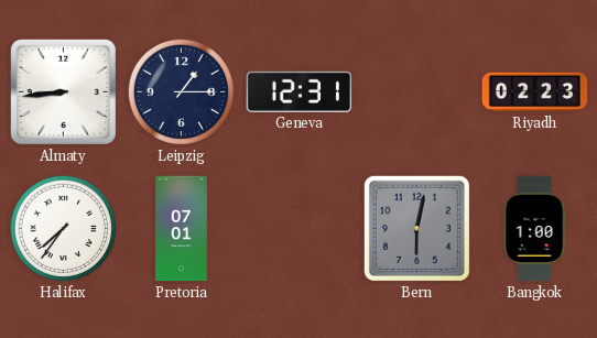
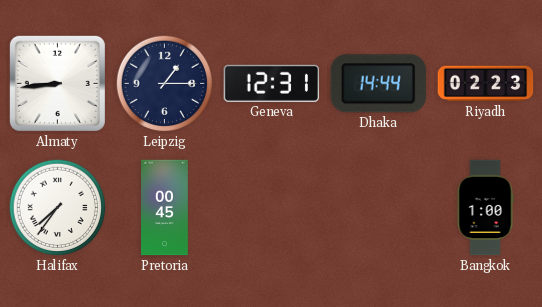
Dhaka: none -> 14:44 (378, 84)
Pretoria: 07:01 -> 00:45 (165, 208)
Bern: 6:02 -> none (416, 228)
